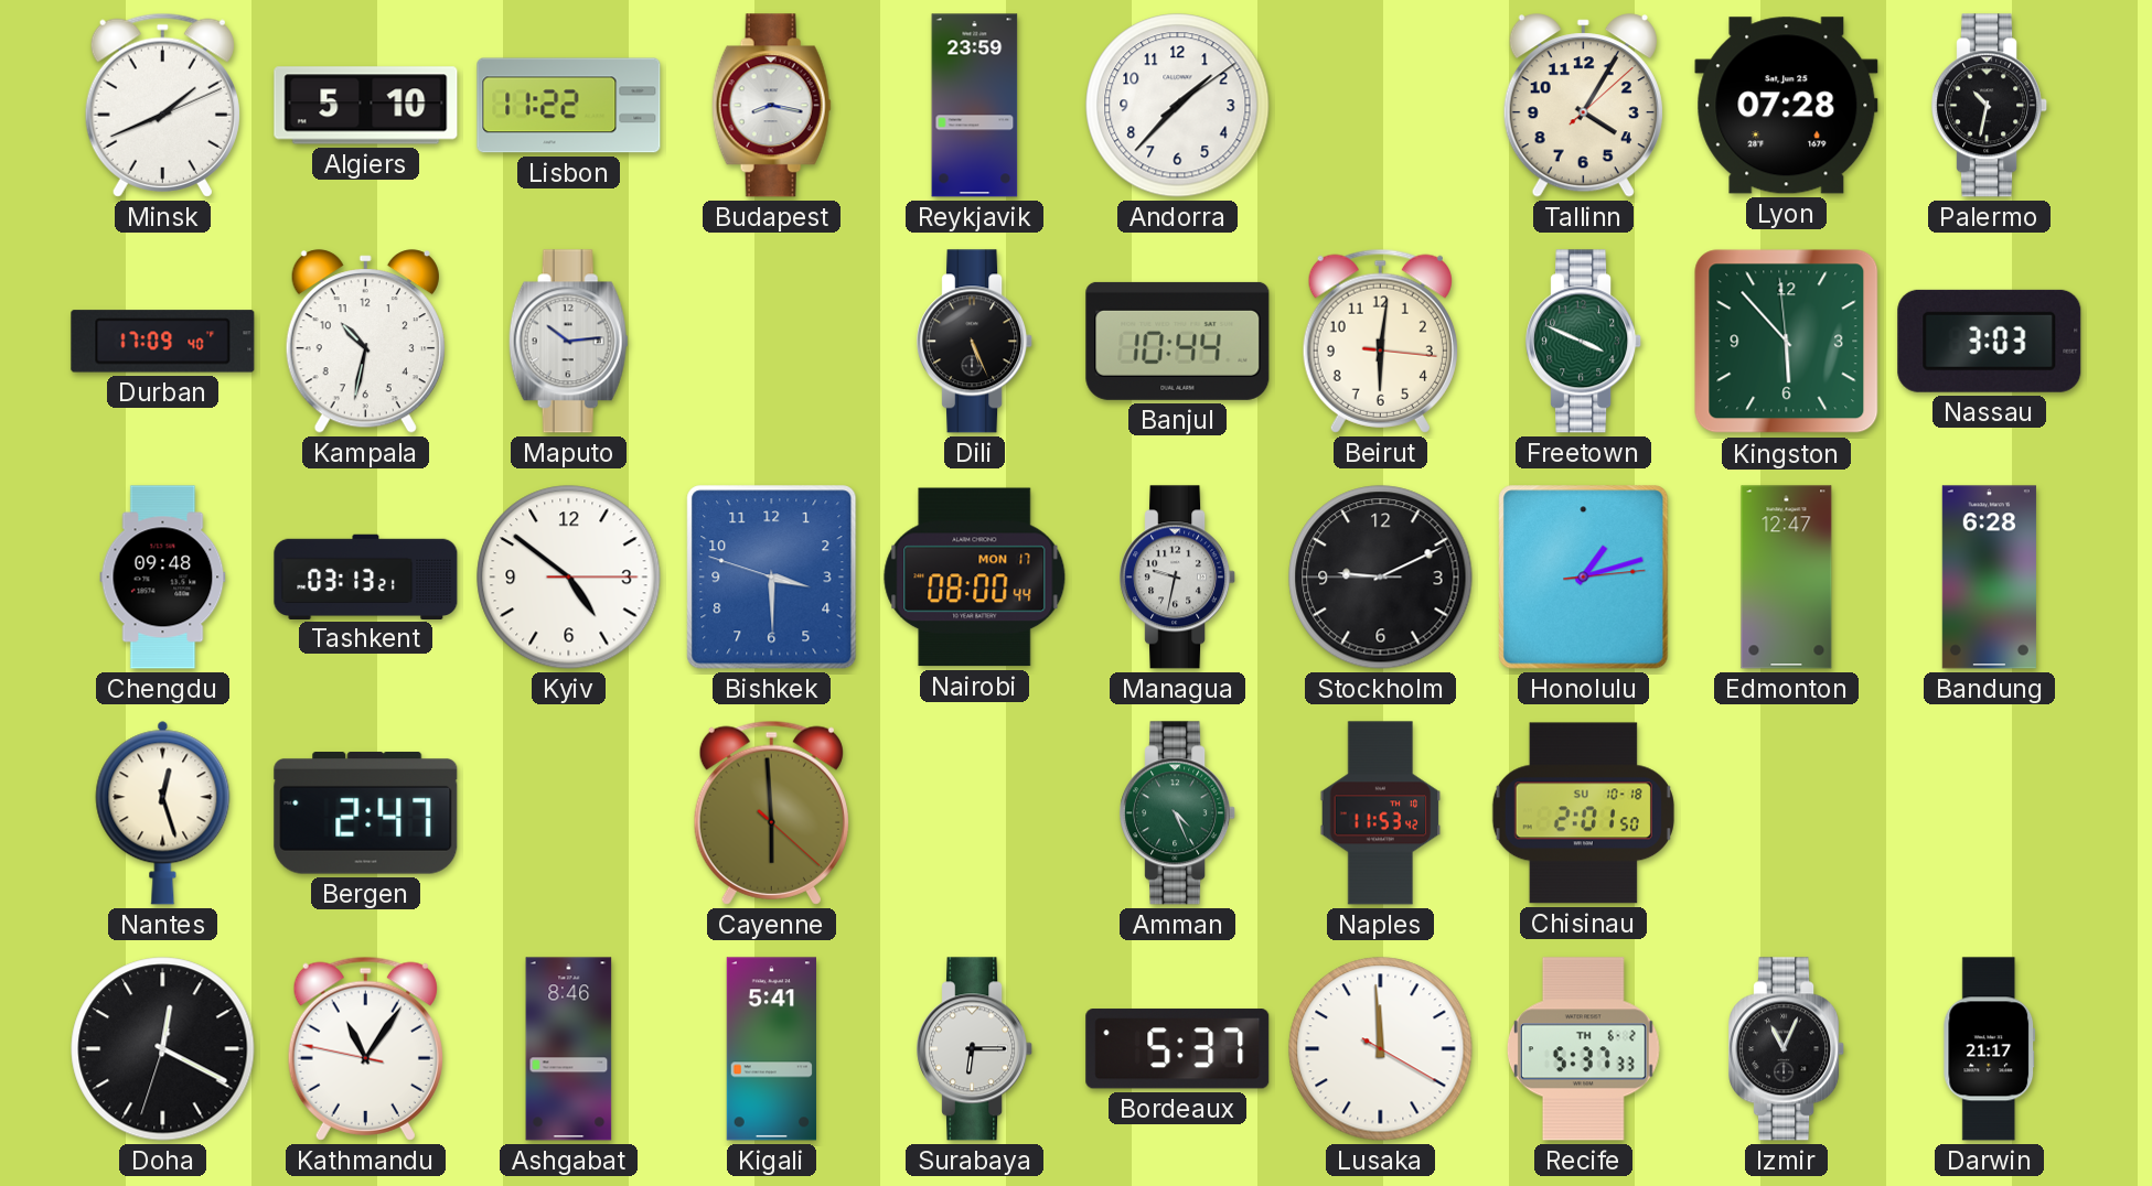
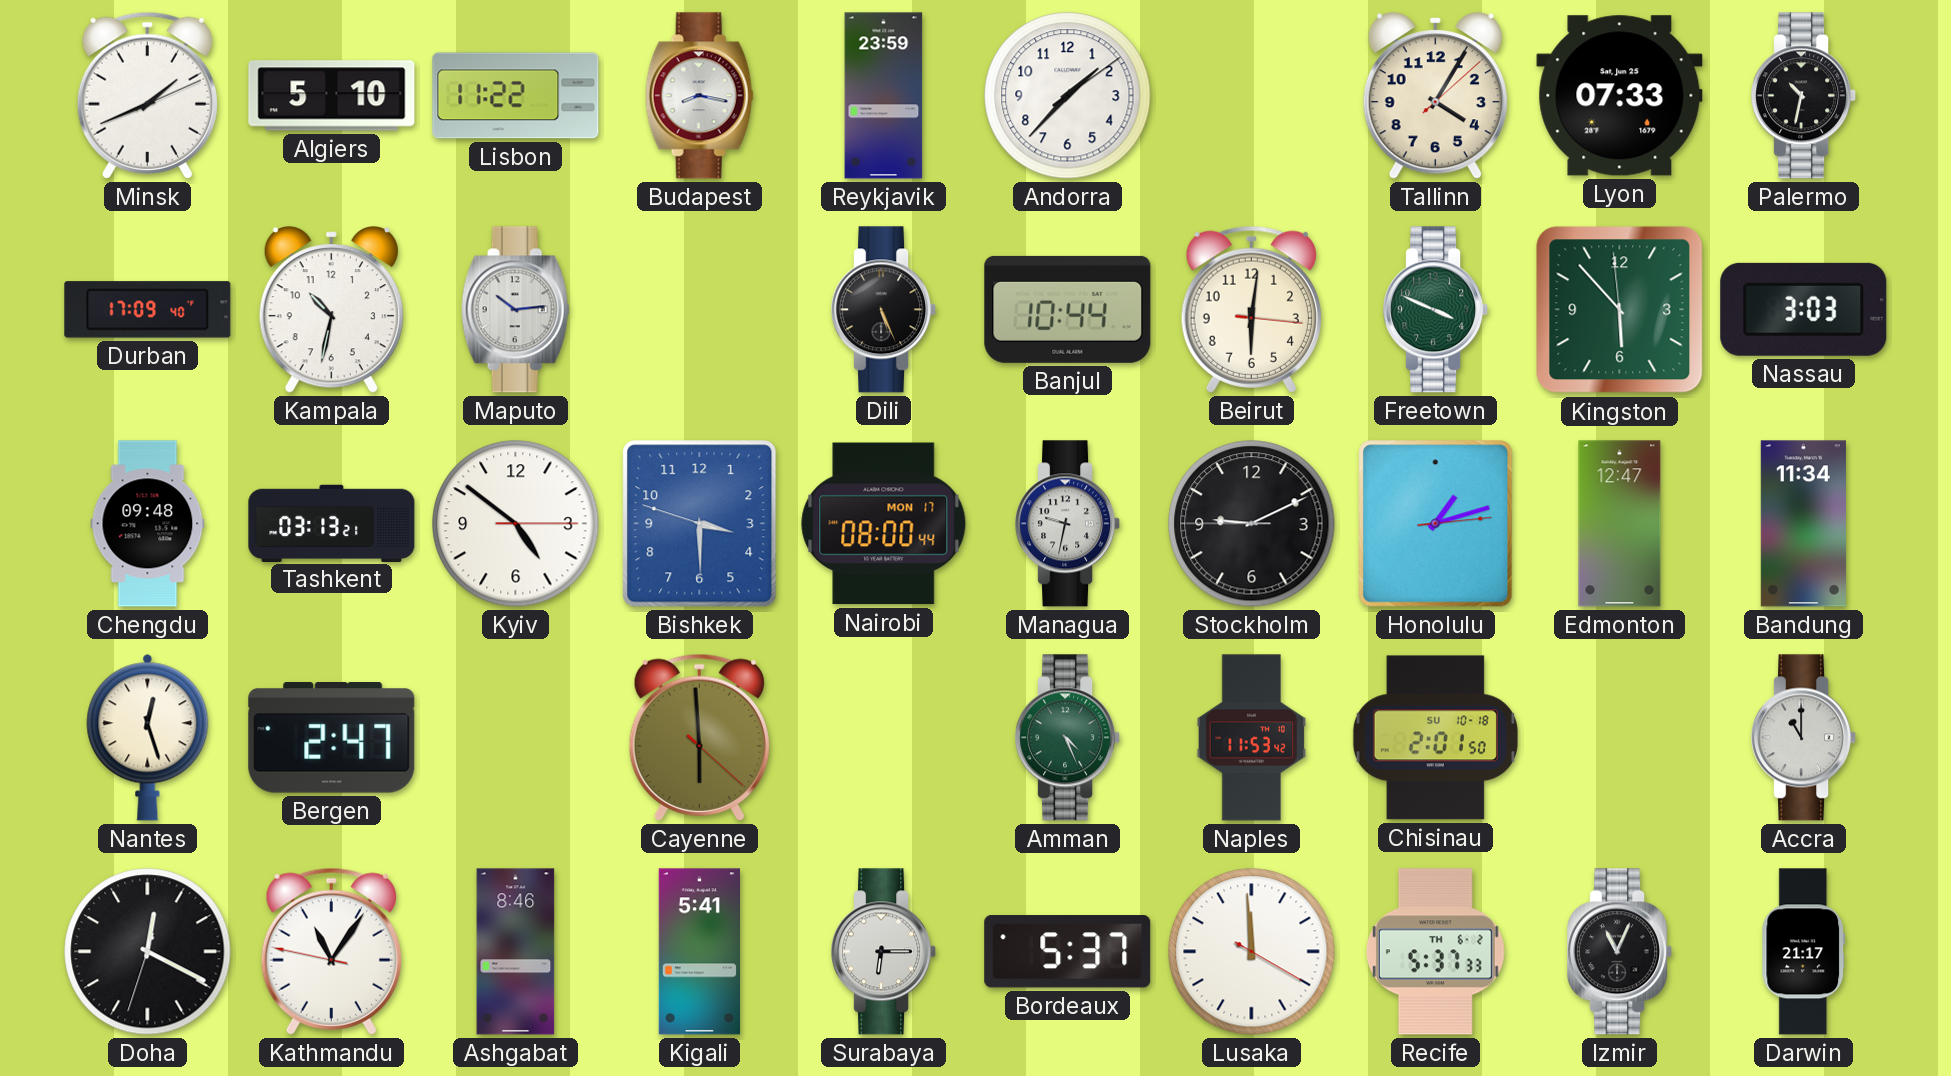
Lyon: 07:28 -> 07:33 (1620, 96)
Bandung: 6:28 -> 11:34 (1803, 524)
Accra: none -> 11:00 (1804, 738)
